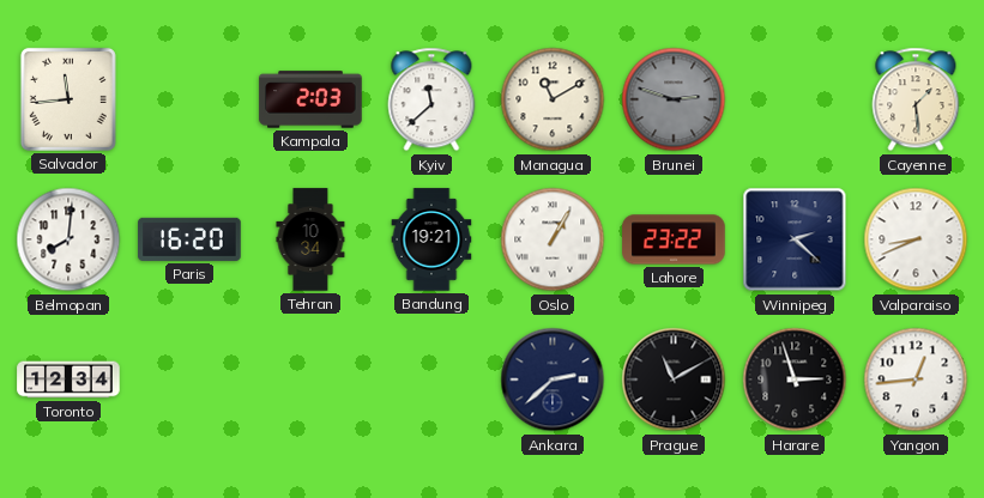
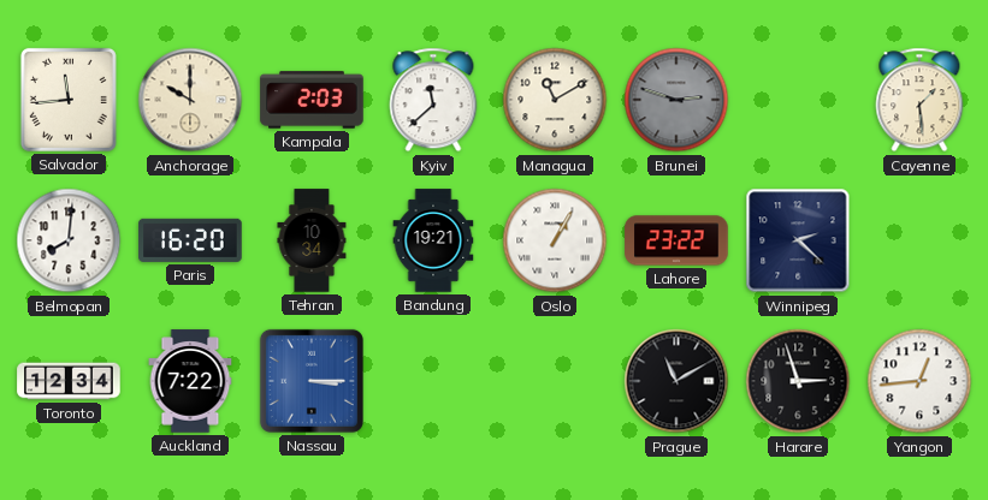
Anchorage: none -> 10:00 (190, 100)
Valparaiso: 8:41 -> none (916, 239)
Auckland: none -> 7:22 (190, 381)
Nassau: none -> 3:15 (312, 381)
Ankara: 2:38 -> none (553, 379)
